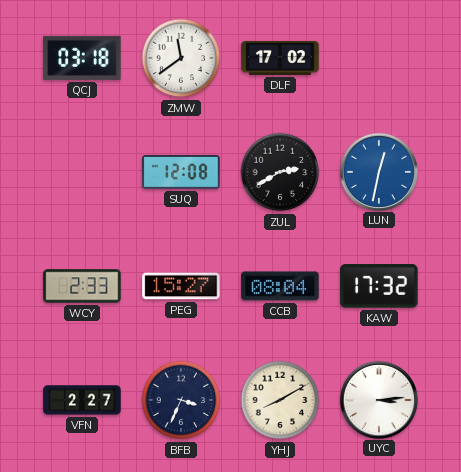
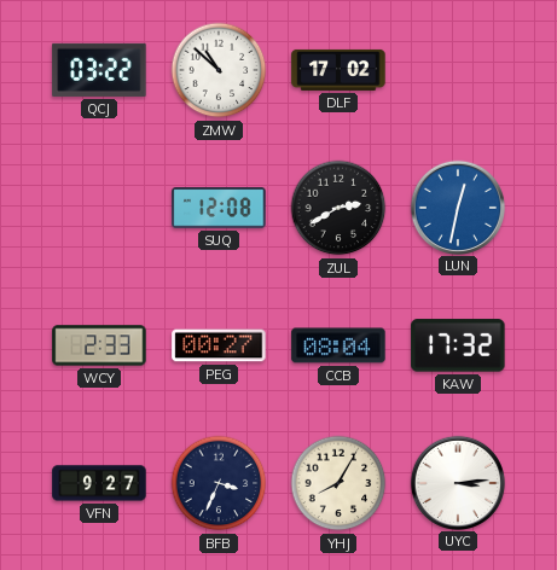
QCJ: 03:18 -> 03:22 (99, 70)
ZMW: 11:39 -> 10:52 (219, 70)
PEG: 15:27 -> 00:27 (219, 345)
VFN: 2:27 -> 9:27 (99, 483)
YHJ: 8:10 -> 8:05 (338, 483)
